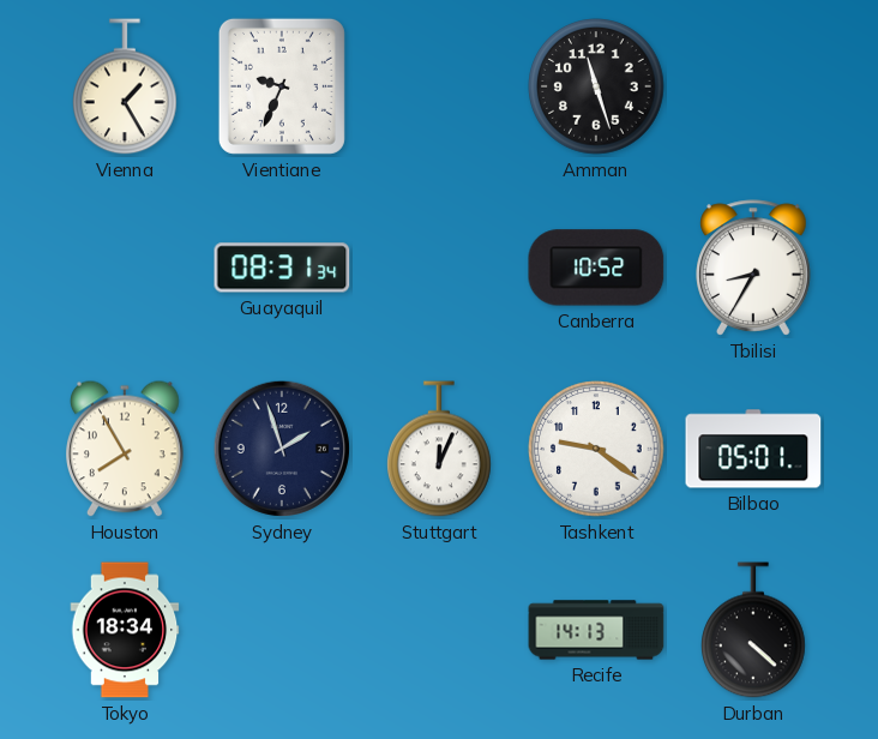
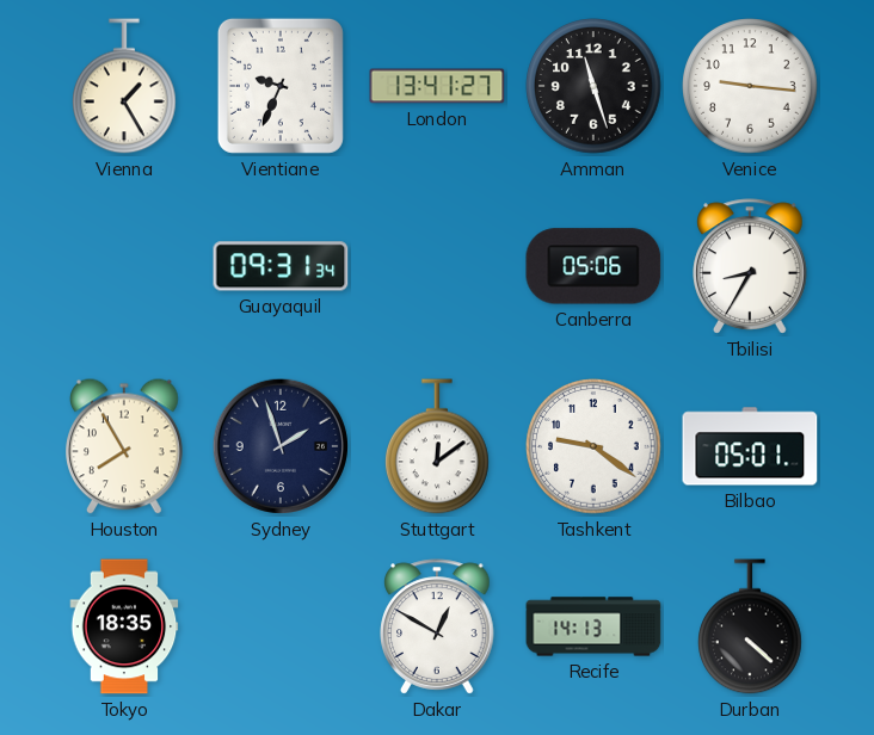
London: none -> 13:41 (437, 86)
Venice: none -> 9:16 (750, 86)
Guayaquil: 08:31 -> 09:31 (281, 266)
Canberra: 10:52 -> 05:06 (593, 266)
Stuttgart: 12:04 -> 12:09 (438, 446)
Tokyo: 18:34 -> 18:35 (124, 626)
Dakar: none -> 12:50 (437, 626)
